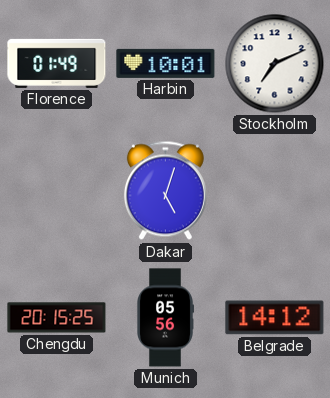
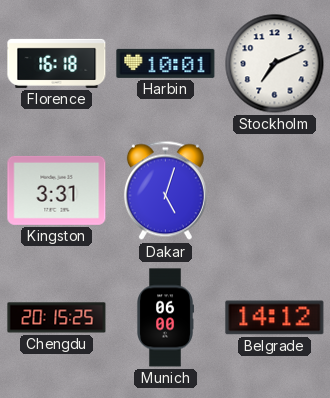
Florence: 01:49 -> 16:18 (57, 63)
Kingston: none -> 3:31 (57, 190)
Munich: 05:56 -> 06:00 (165, 318)
